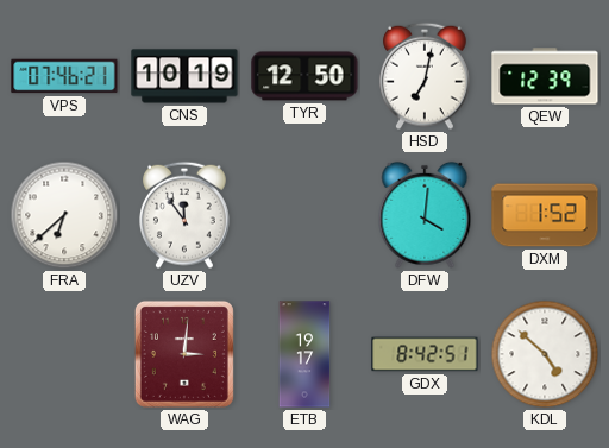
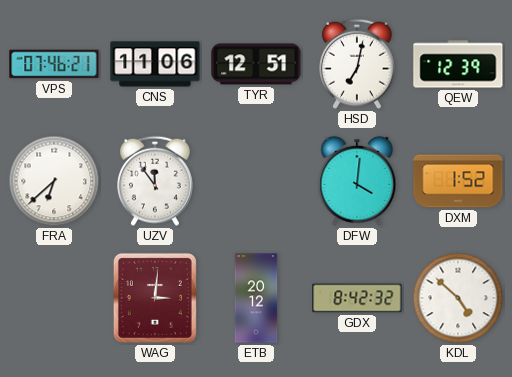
CNS: 10:19 -> 11:06 (155, 64)
TYR: 12:50 -> 12:51 (256, 64)
ETB: 19:17 -> 20:12 (256, 298)
GDX: 8:42:51 -> 8:42:32 (357, 298)
